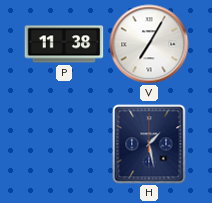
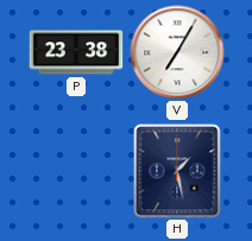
P: 11:38 -> 23:38 (76, 52)
